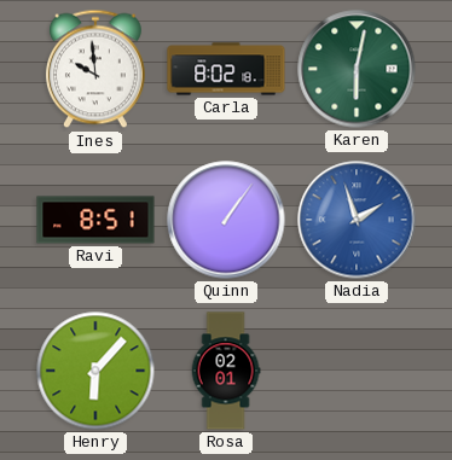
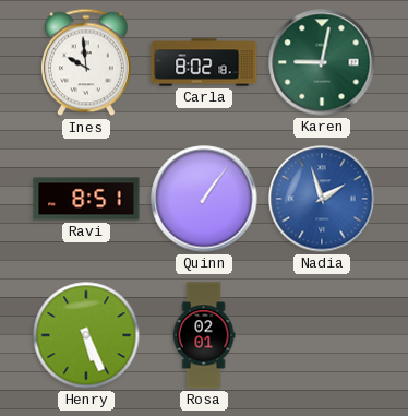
Karen: 6:02 -> 9:02 (322, 62)
Henry: 6:07 -> 5:26 (86, 335)
